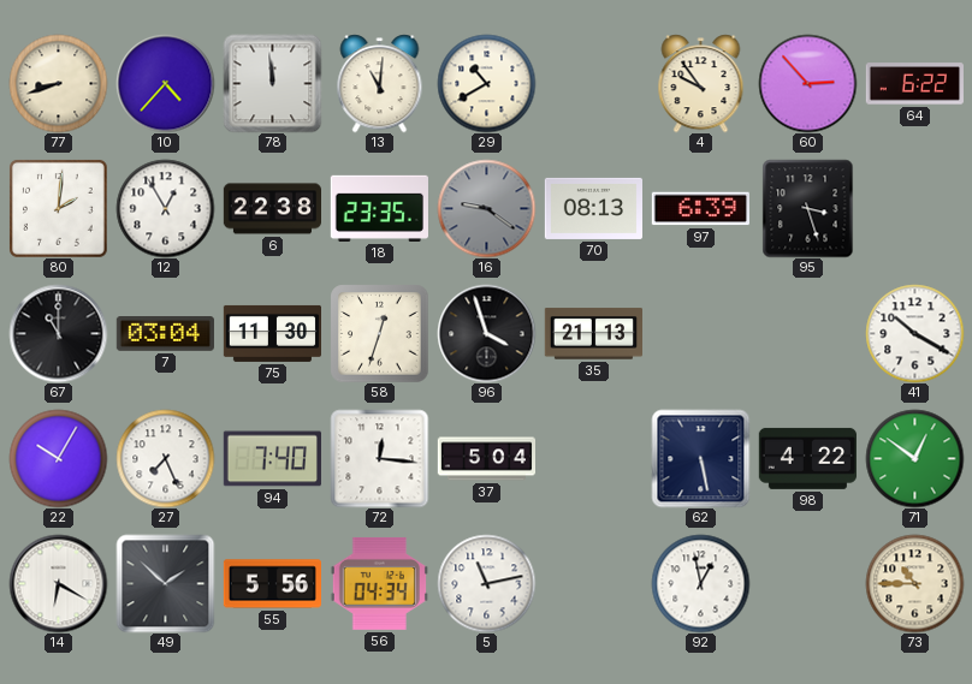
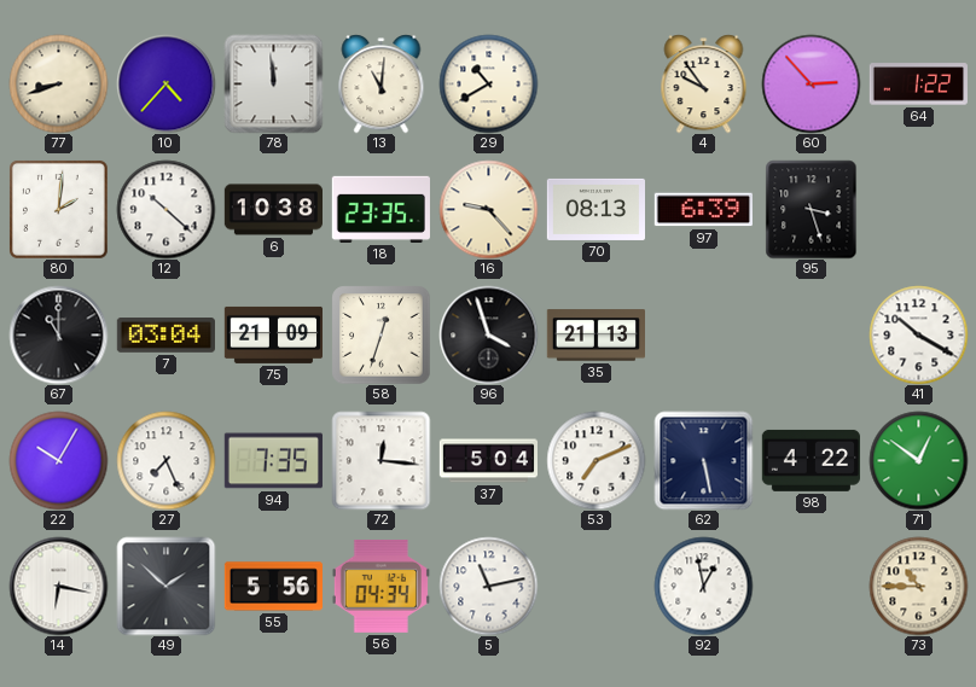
64: 6:22 -> 1:22 (918, 85)
12: 12:55 -> 10:22 (165, 209)
6: 22:38 -> 10:38 (273, 210)
16: 9:21 -> 9:23 (488, 209)
16 dial: grey -> cream (488, 209)
75: 11:30 -> 21:09 (273, 334)
94: 7:40 -> 7:35 (273, 461)
53: none -> 7:11 (596, 460)
14: 6:20 -> 6:17 (58, 586)
